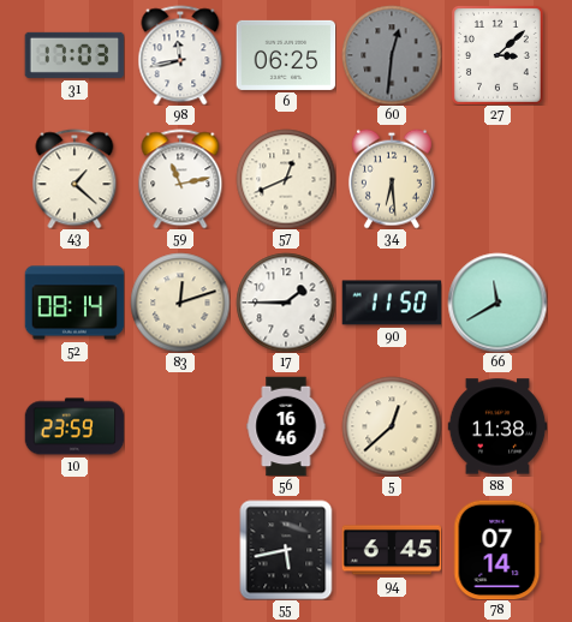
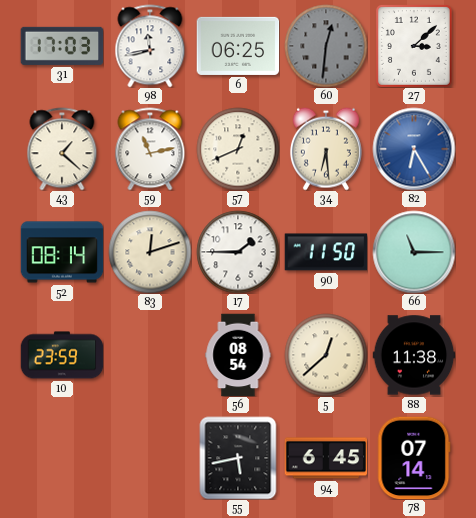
82: none -> 6:25 (414, 149)
66: 11:40 -> 11:15 (414, 252)
56: 16:46 -> 08:54 (238, 355)
